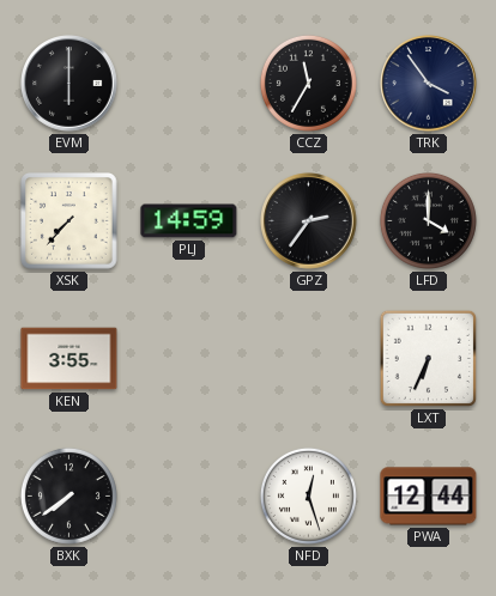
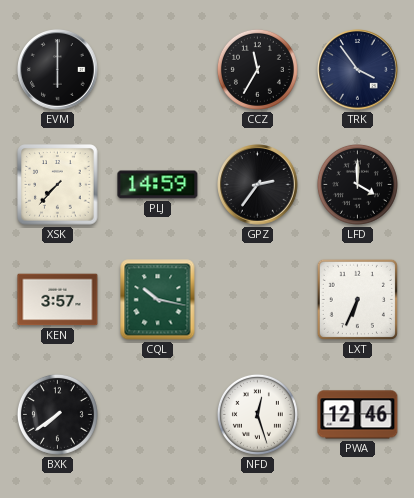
KEN: 3:55 -> 3:57 (58, 300)
CQL: none -> 10:17 (158, 300)
PWA: 12:44 -> 12:46 (358, 415)
